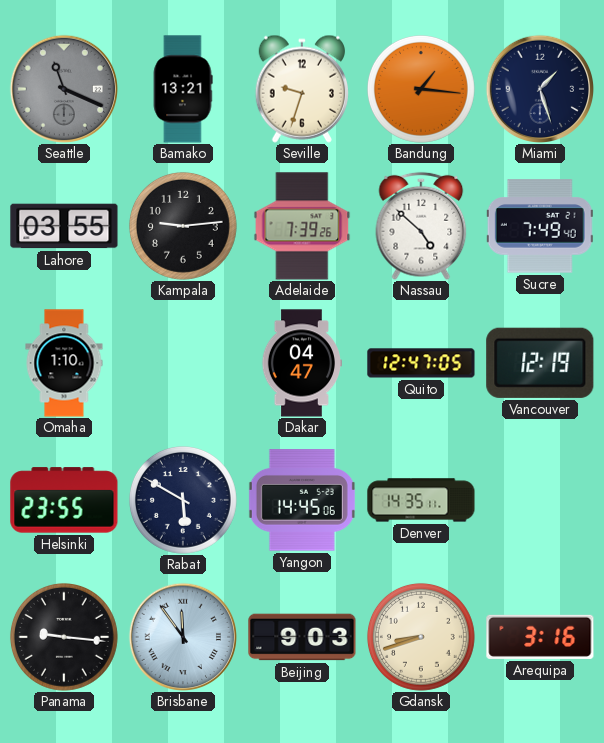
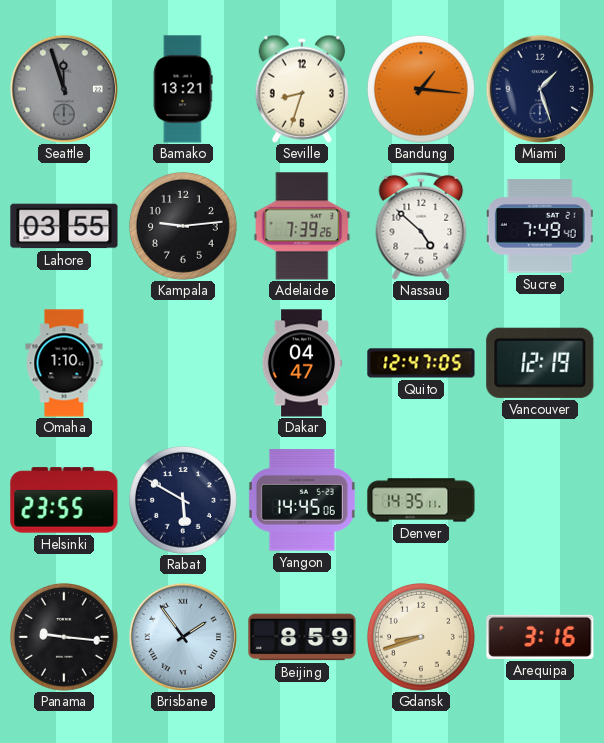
Seattle: 11:19 -> 11:57 (63, 88)
Seville: 9:33 -> 8:33 (302, 89)
Brisbane: 11:54 -> 1:54 (182, 636)
Beijing: 9:03 -> 8:59 (302, 637)
